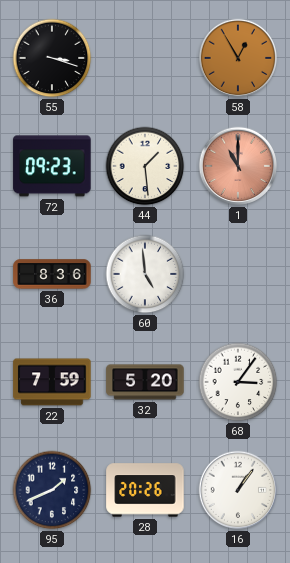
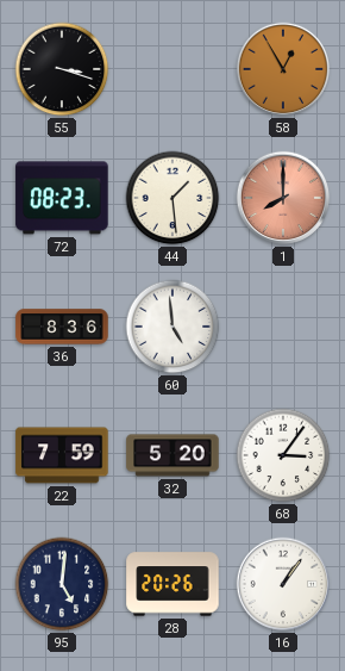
72: 09:23 -> 08:23 (62, 198)
1: 11:00 -> 8:00 (283, 198)
95: 1:41 -> 5:01 (62, 584)
